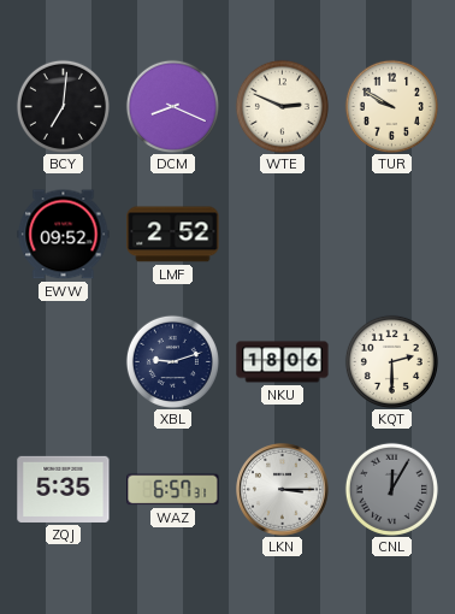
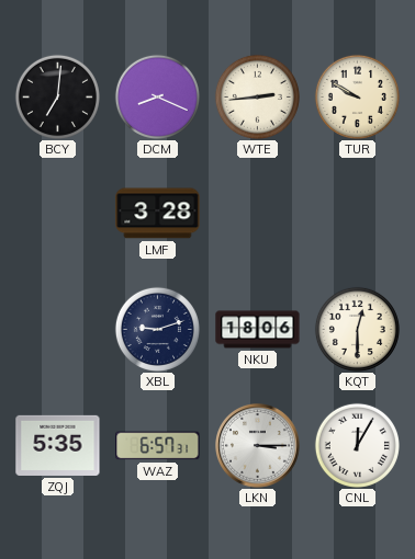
WTE: 2:49 -> 2:44 (257, 96)
EWW: 09:52 -> none (64, 235)
LMF: 2:52 -> 3:28 (158, 214)
KQT: 2:30 -> 12:30 (357, 329)
CNL dial: grey -> white (357, 445)
